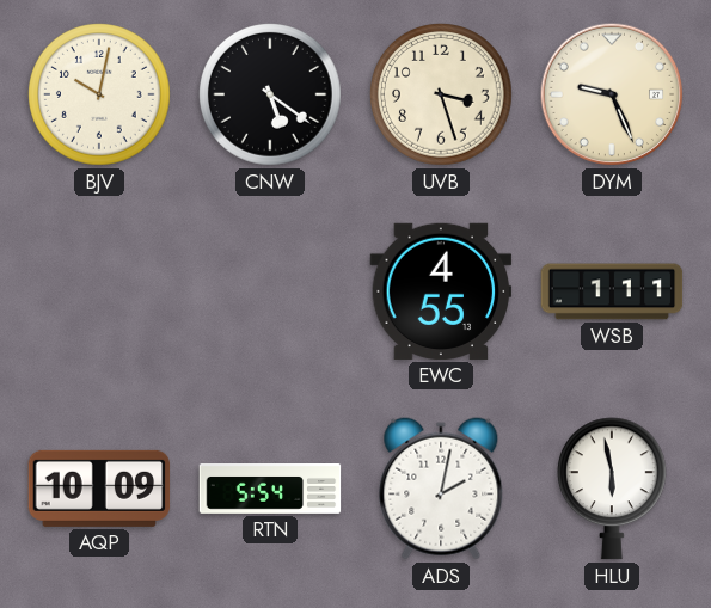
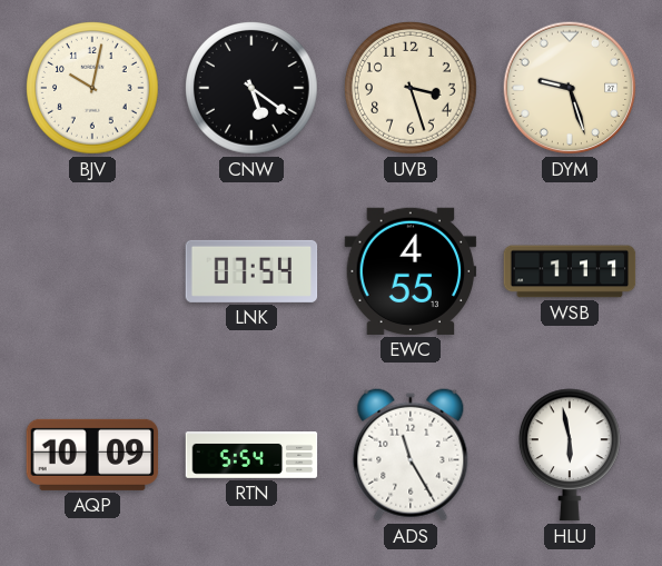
DYM: 9:26 -> 9:27 (570, 88)
LNK: none -> 07:54 (251, 271)
ADS: 2:02 -> 11:25 (411, 455)
